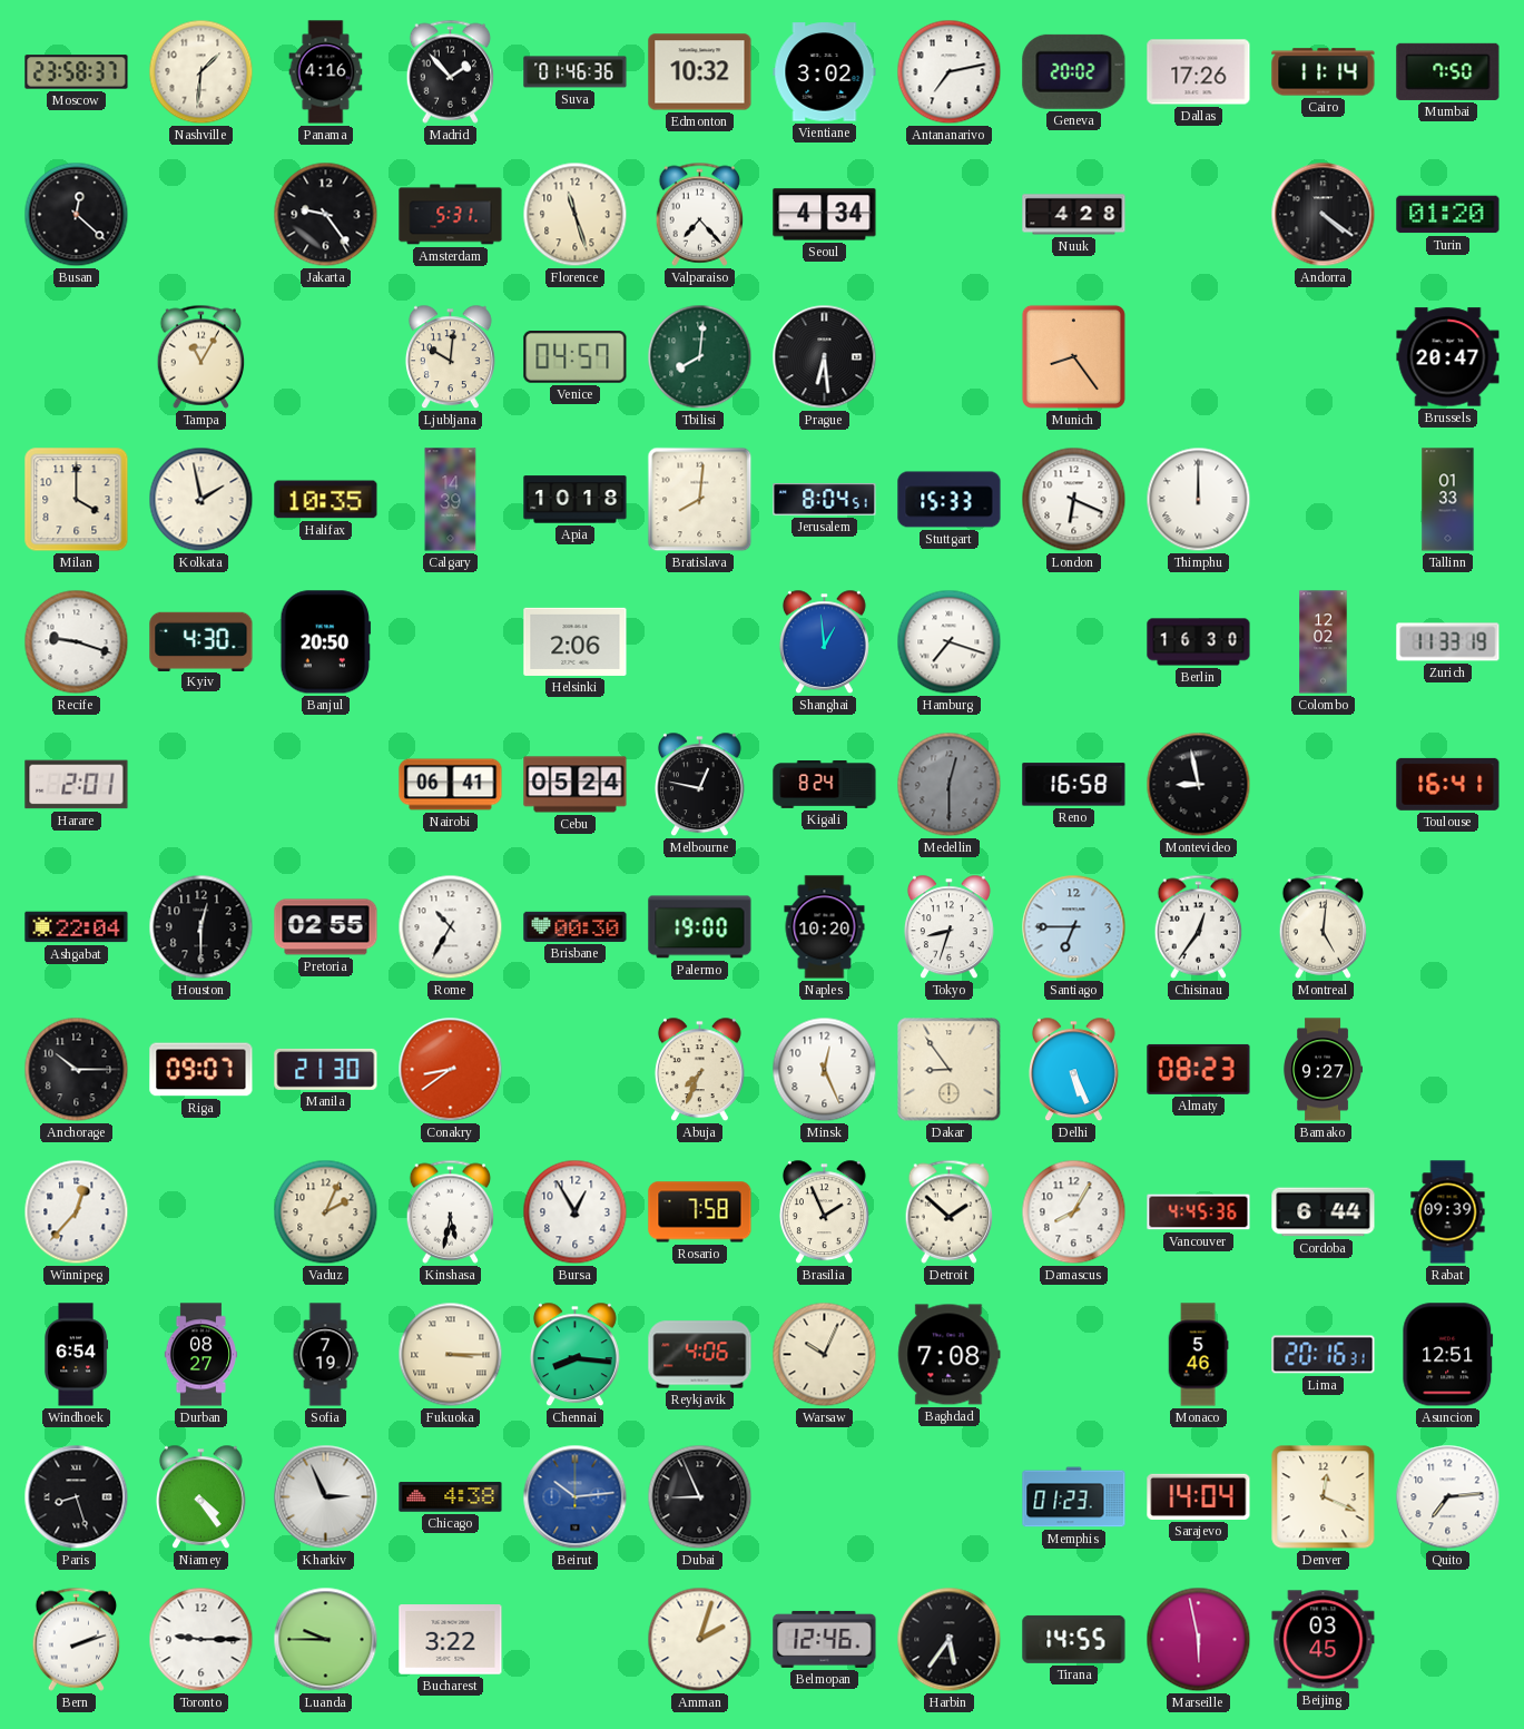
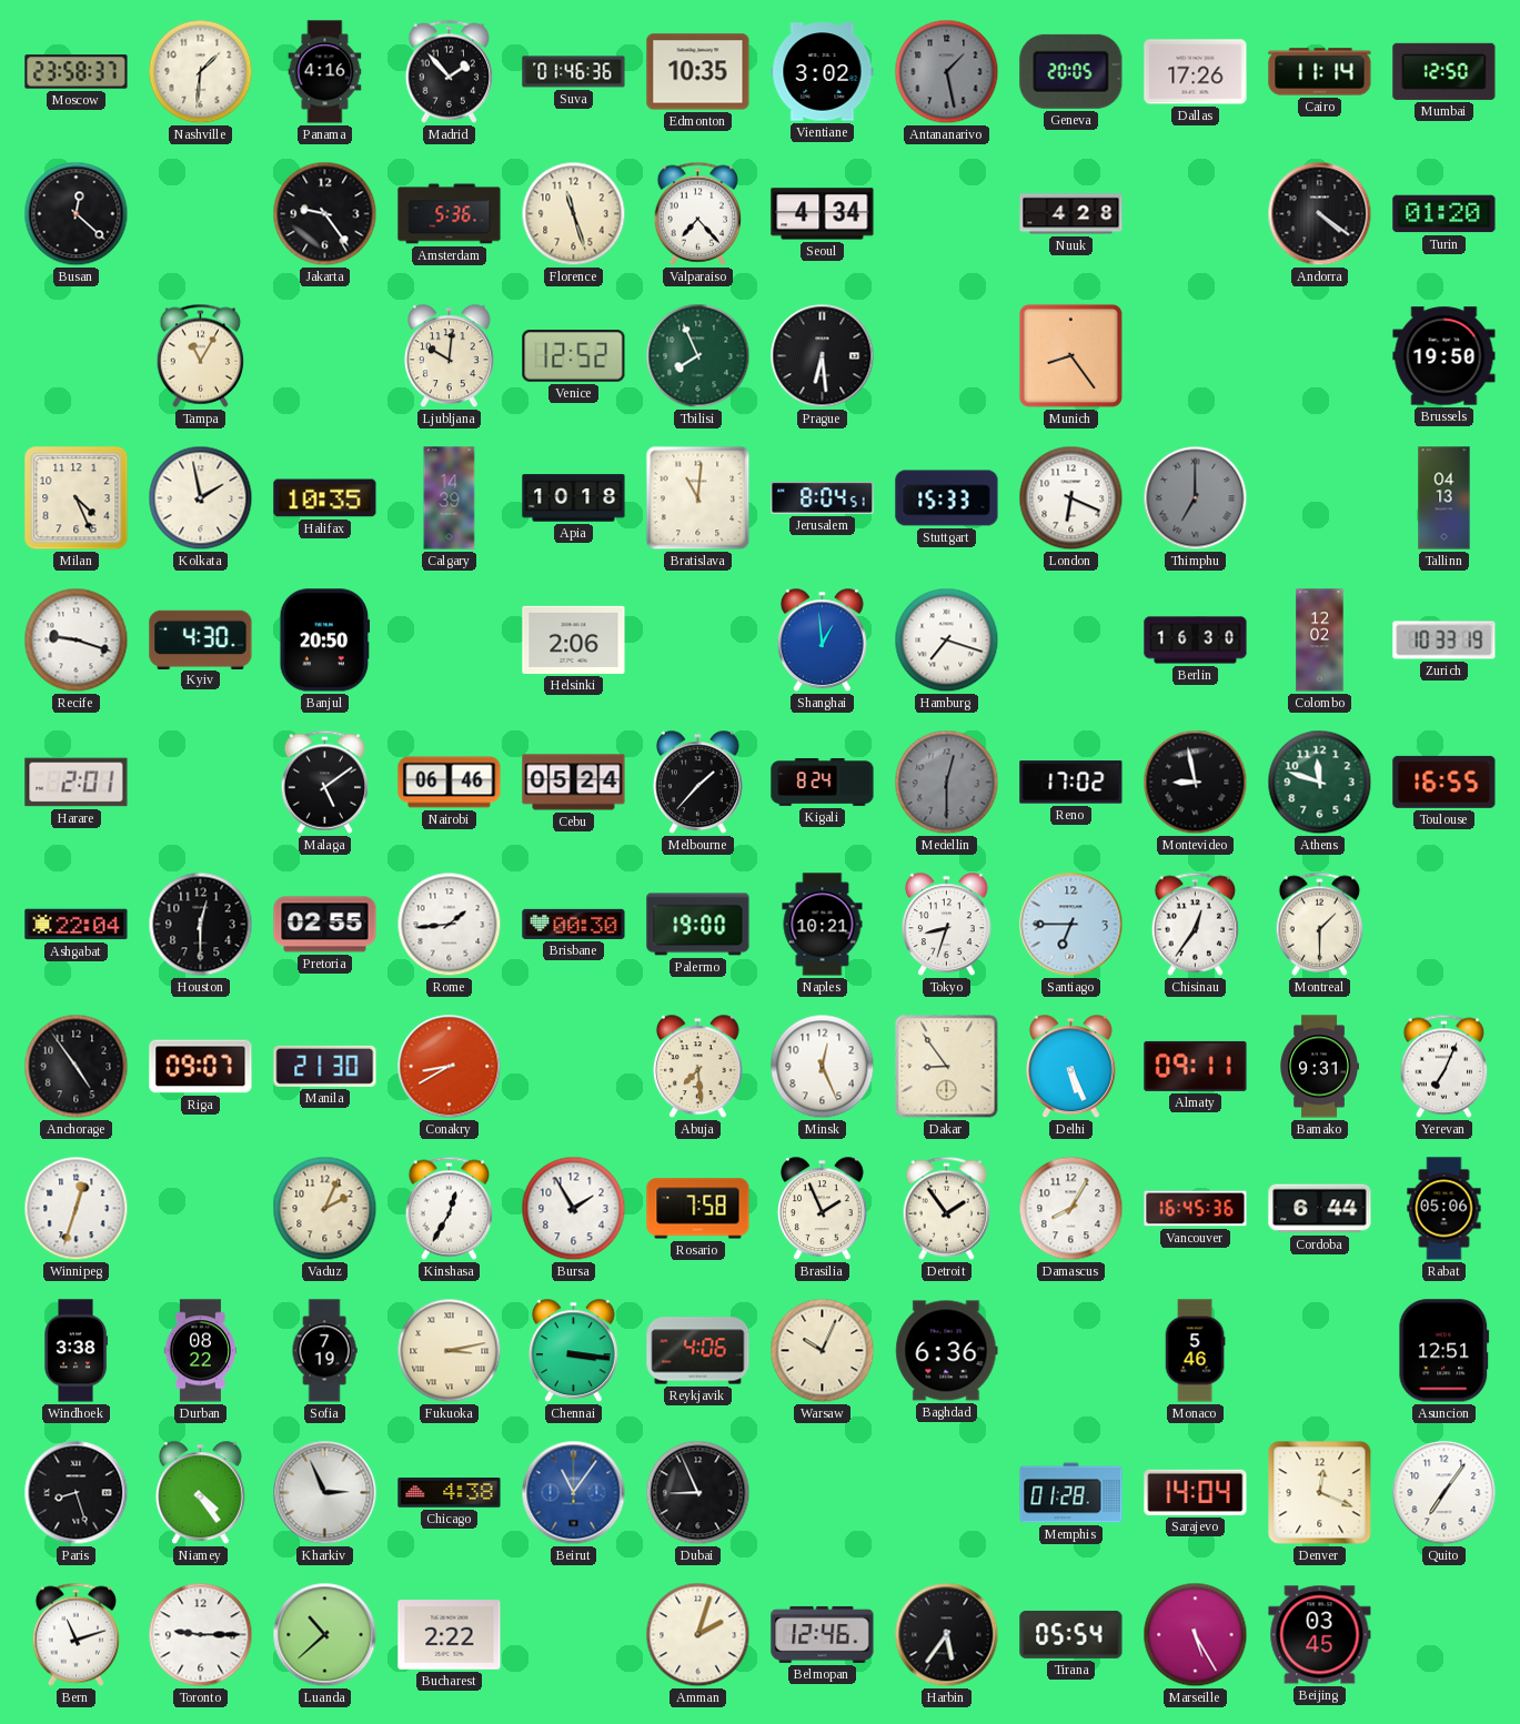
Edmonton: 10:32 -> 10:35 (698, 72)
Antananarivo: 7:13 -> 1:28 (947, 72)
Antananarivo dial: white -> grey (947, 72)
Geneva: 20:02 -> 20:05 (1071, 71)
Mumbai: 7:50 -> 12:50 (1444, 71)
Amsterdam: 5:31 -> 5:36 (450, 214)
Venice: 04:57 -> 12:52 (574, 356)
Tbilisi: 8:01 -> 7:56 (698, 356)
Brussels: 20:47 -> 19:50 (1444, 356)
Milan: 4:00 -> 4:26 (77, 498)
Bratislava: 8:01 -> 11:01 (698, 498)
Thimphu: 12:00 -> 7:00 (1196, 498)
Thimphu dial: white -> grey (1196, 498)
Tallinn: 01:33 -> 04:13 (1444, 498)
Zurich: 11:33 -> 10:33 (1444, 641)
Malaga: none -> 5:09 (325, 782)
Nairobi: 06:41 -> 06:46 (450, 783)
Melbourne: 12:47 -> 1:37 (697, 783)
Reno: 16:58 -> 17:02 (1071, 783)
Athens: none -> 11:48 (1320, 783)
Toulouse: 16:41 -> 16:55 (1444, 782)
Rome: 10:35 -> 1:44 (450, 925)
Naples: 10:20 -> 10:21 (823, 925)
Montreal: 5:01 -> 1:30 (1320, 924)
Anchorage: 10:15 -> 4:54 (77, 1067)
Conakry: 8:39 -> 8:40 (450, 1067)
Abuja: 7:34 -> 7:29 (697, 1067)
Almaty: 08:23 -> 09:11 (1196, 1066)
Bamako: 9:27 -> 9:31 (1319, 1067)
Yerevan: none -> 7:04 (1444, 1066)
Winnipeg: 12:37 -> 12:33 (77, 1209)
Kinshasa: 5:32 -> 12:35 (450, 1208)
Bursa: 12:55 -> 1:55 (574, 1209)
Detroit: 1:52 -> 1:54 (947, 1208)
Vancouver: 4:45 -> 16:45 (1196, 1209)
Rabat: 09:39 -> 05:06 (1444, 1209)
Windhoek: 6:54 -> 3:38 (77, 1351)
Durban: 08:27 -> 08:22 (200, 1351)
Fukuoka: 3:15 -> 3:13 (450, 1351)
Chennai: 8:16 -> 3:16 (573, 1351)
Baghdad: 7:08 -> 6:36 (947, 1351)
Lima: 20:16 -> none (1324, 1355)
Beirut: 10:14 -> 11:06 (574, 1493)
Memphis: 01:23 -> 01:28 (1071, 1493)
Quito: 7:14 -> 7:06 (1444, 1493)
Bern: 2:12 -> 11:12 (77, 1634)
Luanda: 9:45 -> 10:38 (325, 1635)
Bucharest: 3:22 -> 2:22 (450, 1635)
Tirana: 14:55 -> 05:54 (1071, 1634)
Marseille: 5:58 -> 5:25 (1196, 1635)
